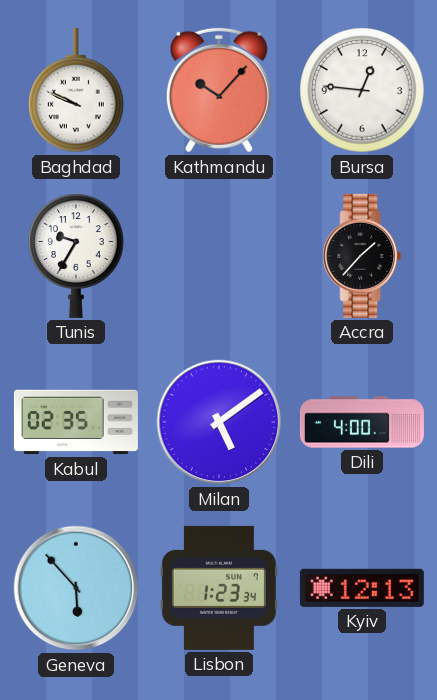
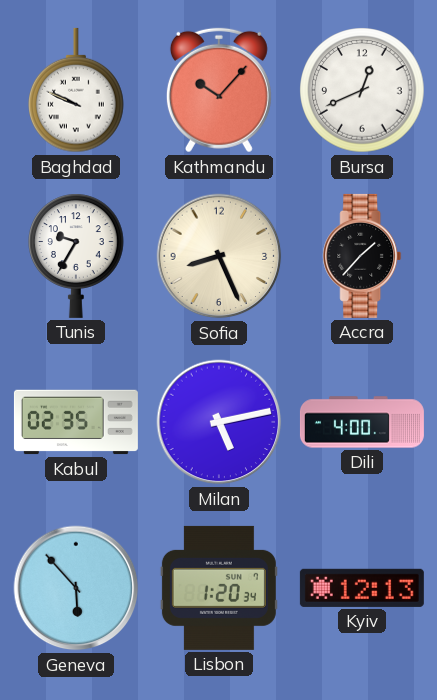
Bursa: 12:46 -> 12:41 (362, 90)
Sofia: none -> 8:26 (219, 256)
Milan: 5:09 -> 5:13 (219, 422)
Lisbon: 1:23 -> 1:20 (219, 588)
